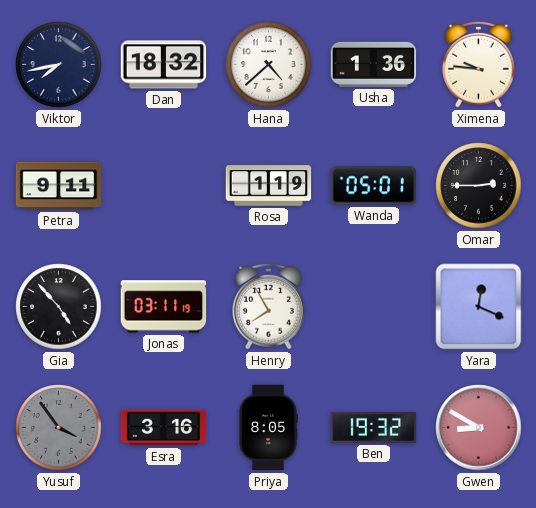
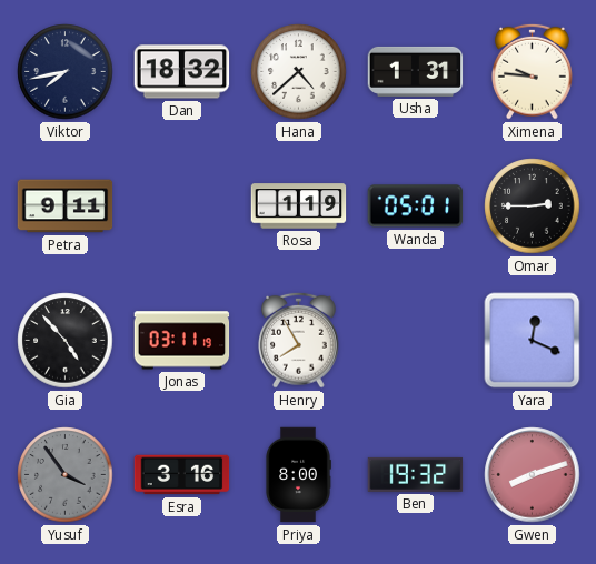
Usha: 1:36 -> 1:31 (416, 71)
Priya: 8:05 -> 8:00 (298, 475)
Gwen: 8:50 -> 8:12 (533, 475)
